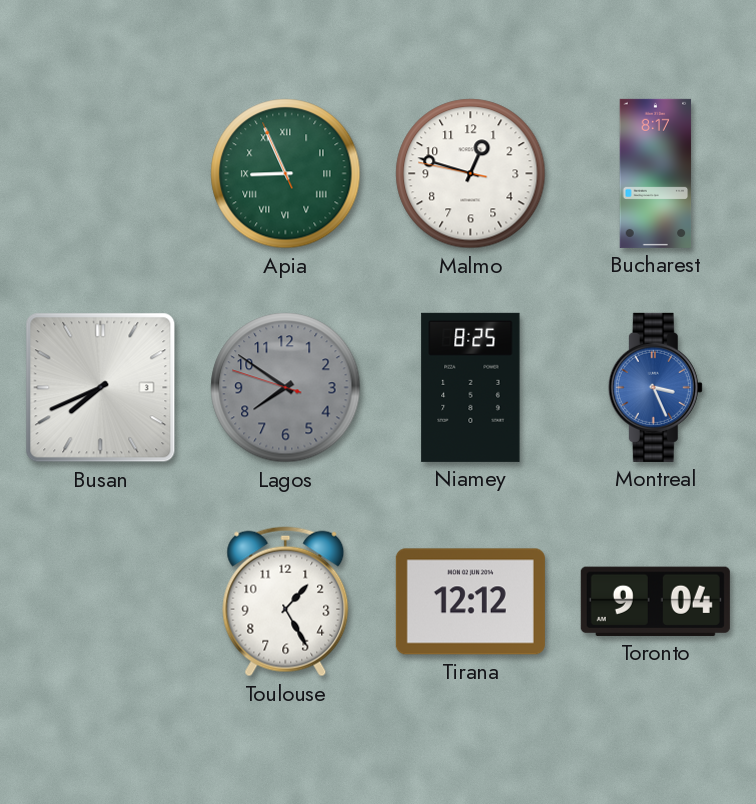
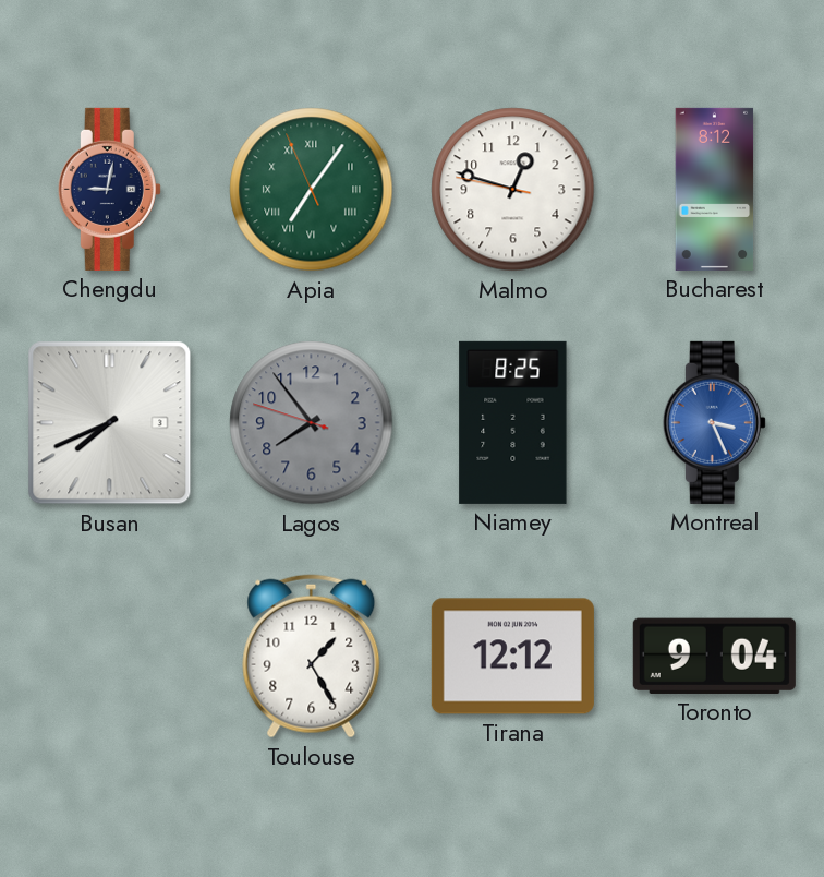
Chengdu: none -> 9:02 (109, 189)
Apia: 8:55 -> 7:05 (312, 190)
Bucharest: 8:17 -> 8:12 (715, 189)
Lagos: 7:50 -> 7:53 (312, 423)
